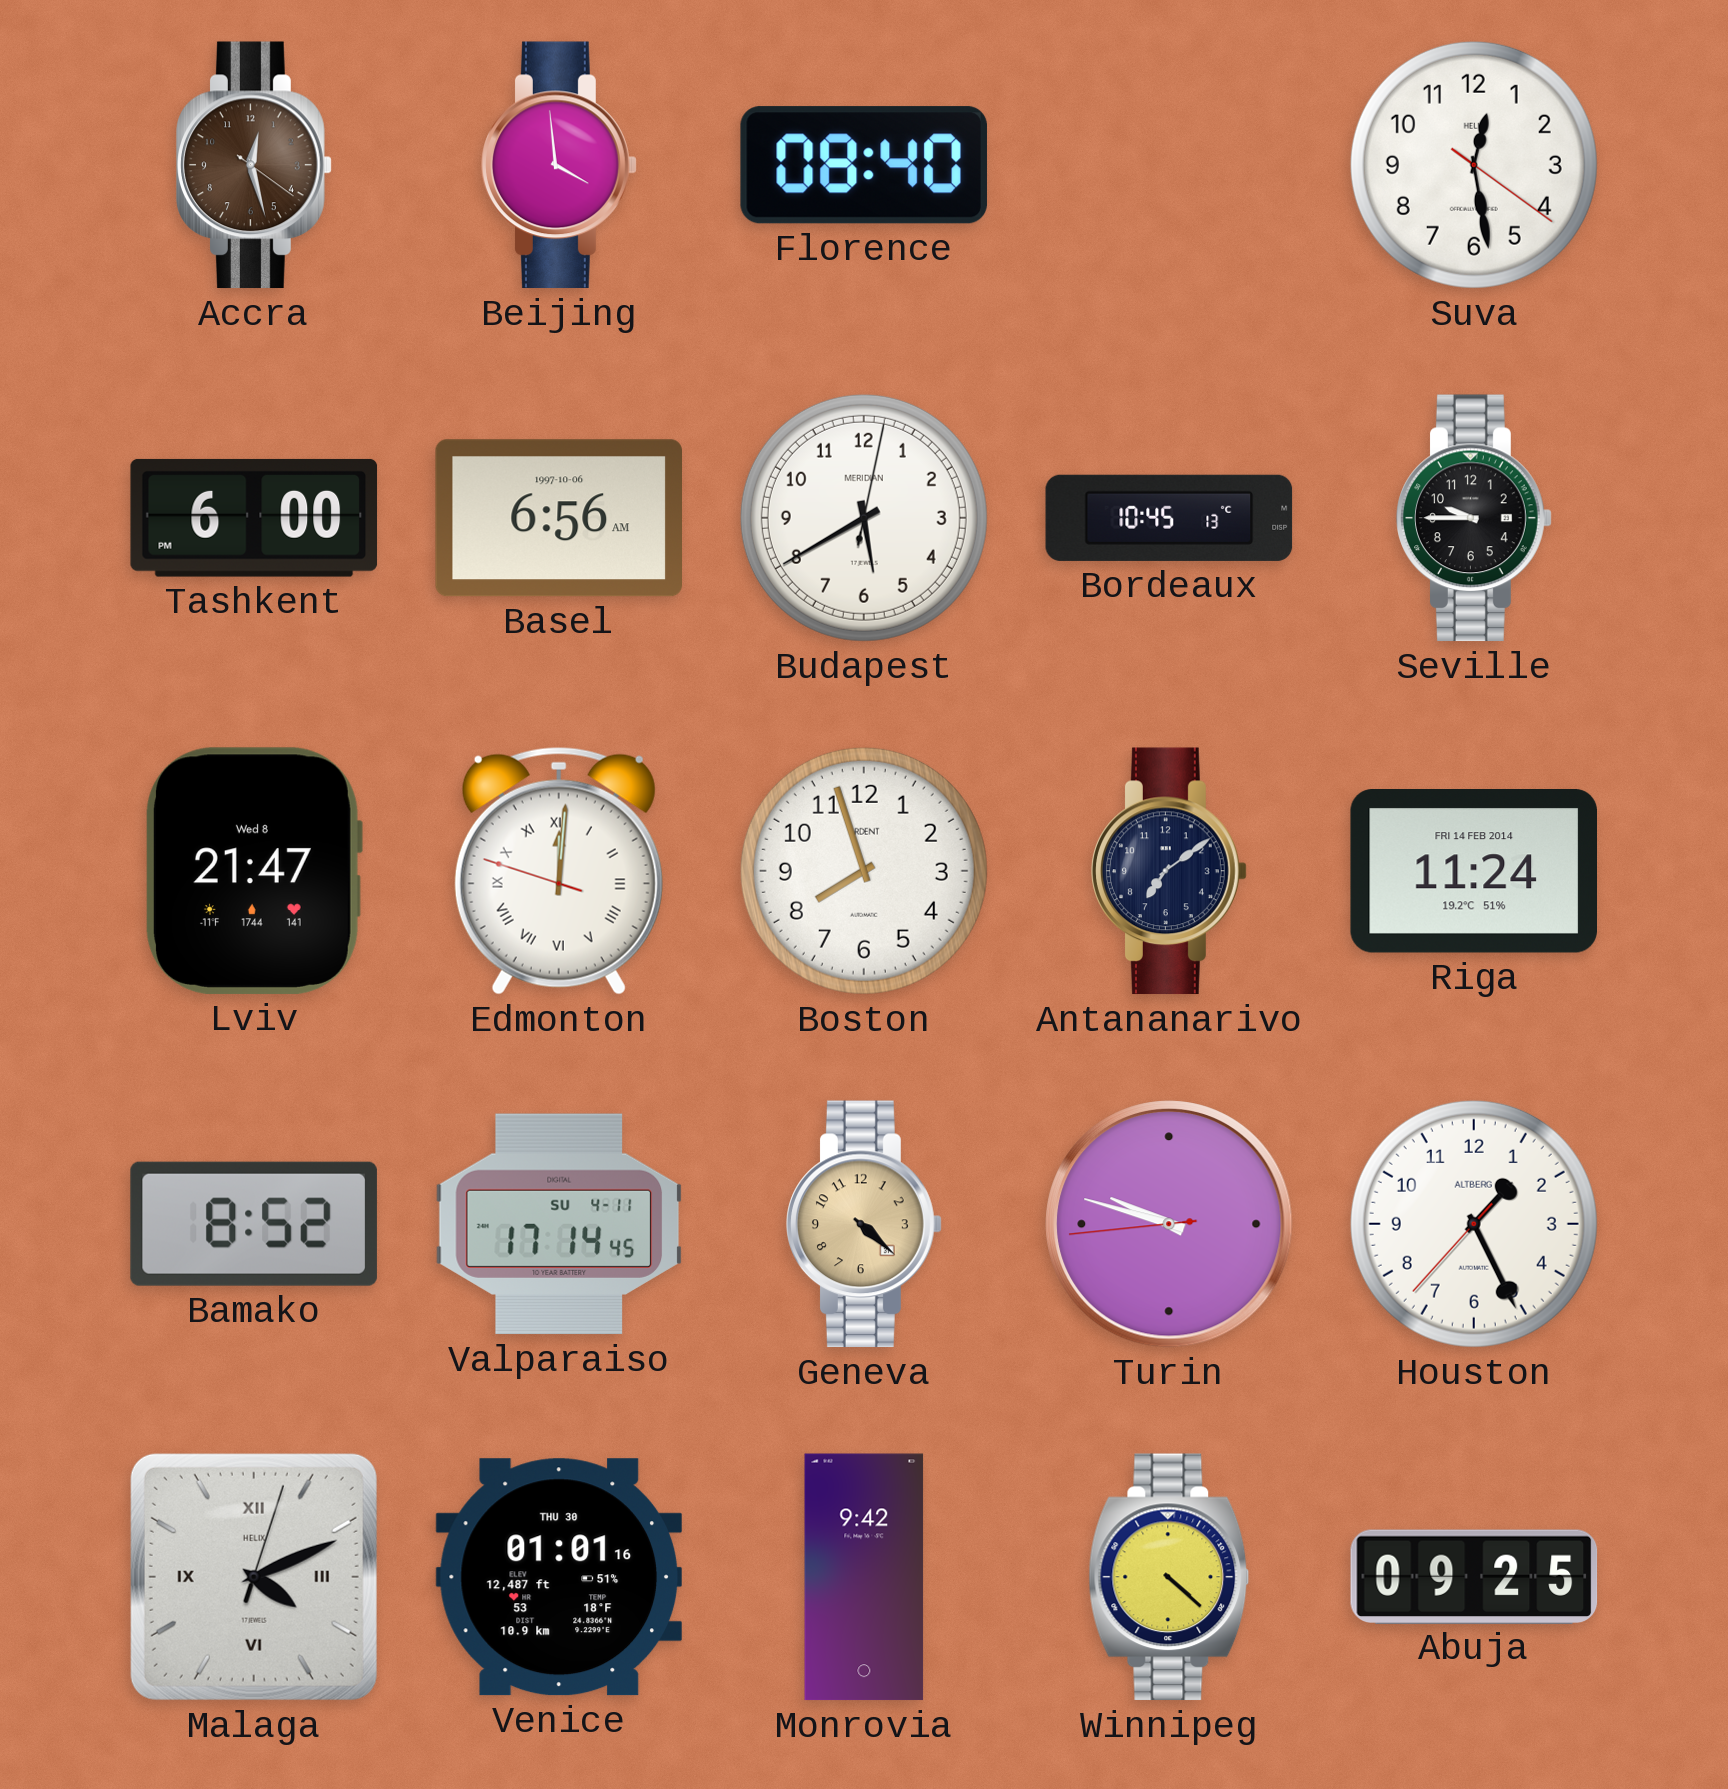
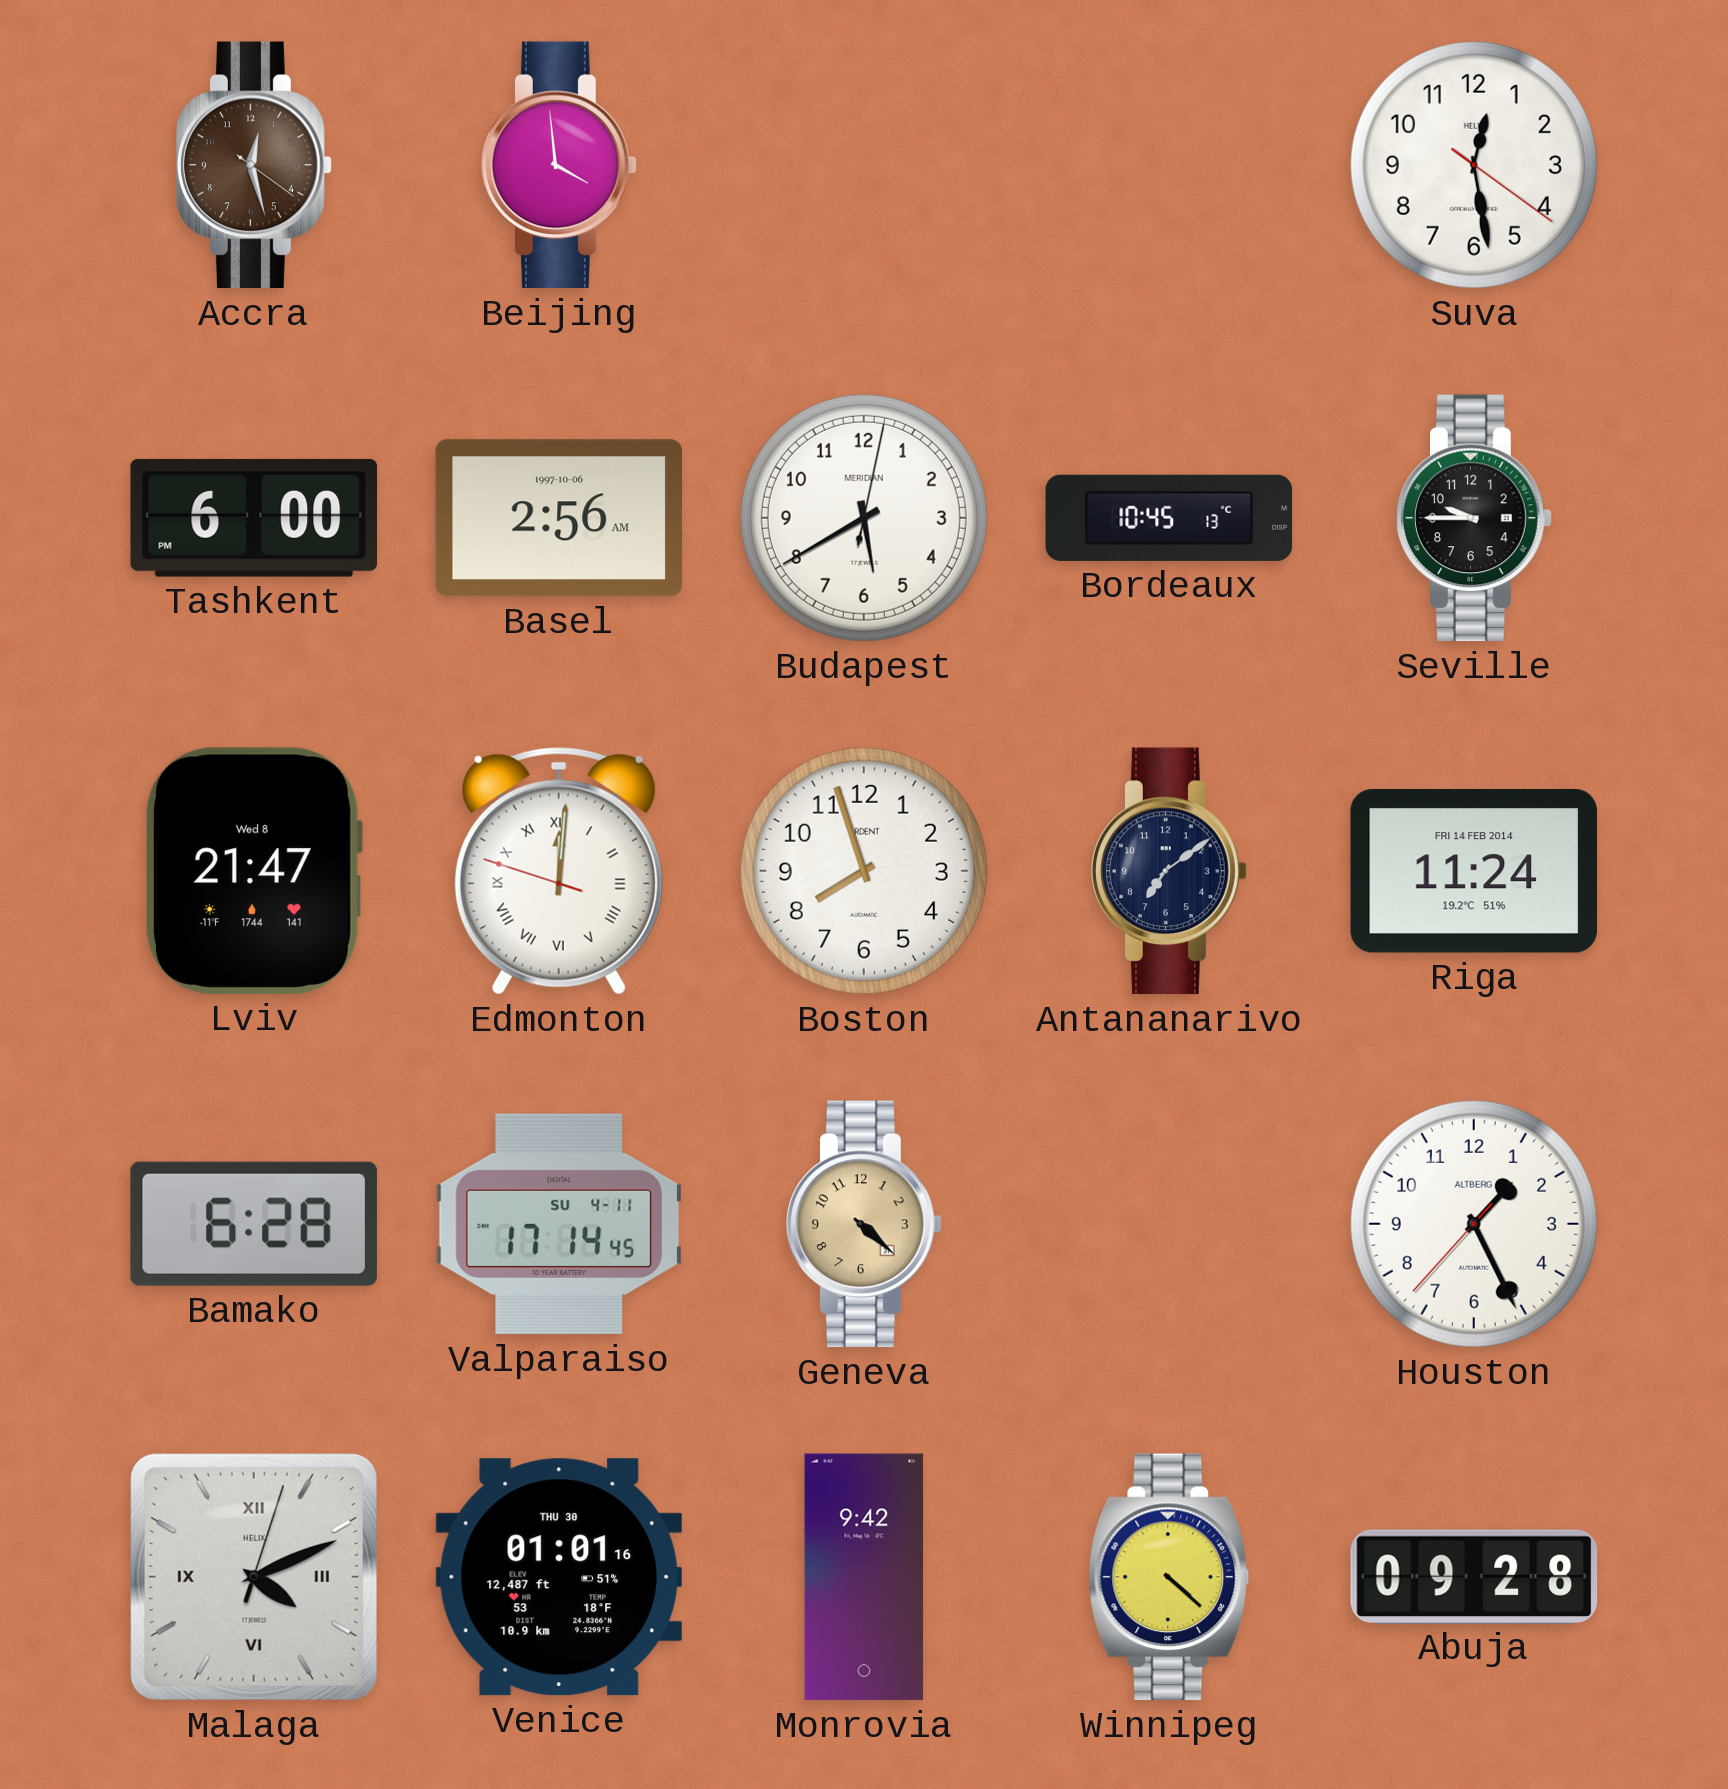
Florence: 08:40 -> none (864, 165)
Basel: 6:56 -> 2:56 (558, 518)
Bamako: 8:52 -> 6:28 (254, 1224)
Turin: 9:47 -> none (1169, 1224)
Abuja: 09:25 -> 09:28 (1474, 1576)
